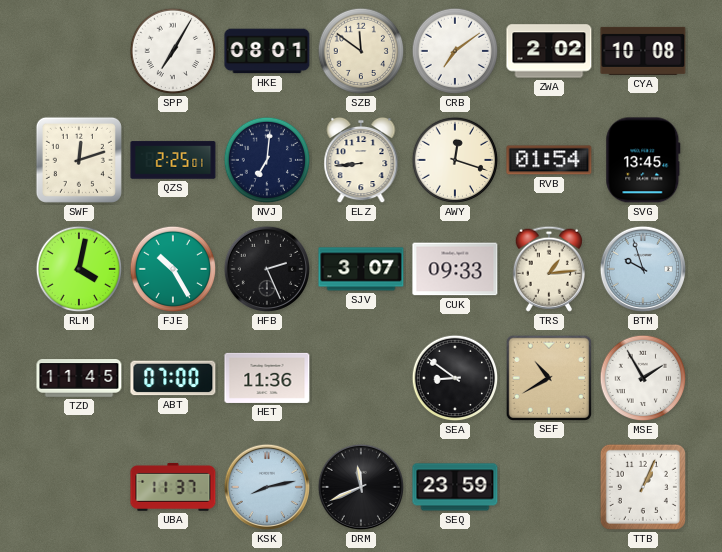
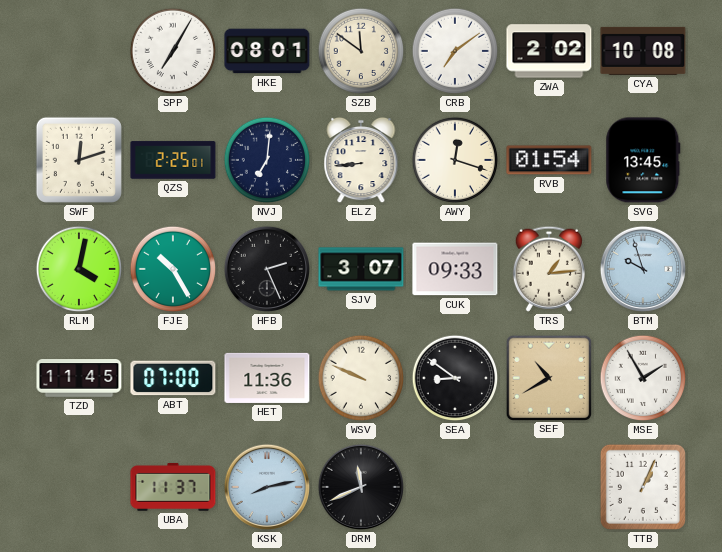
WSV: none -> 9:49 (361, 378)
SEQ: 23:59 -> none (455, 487)
